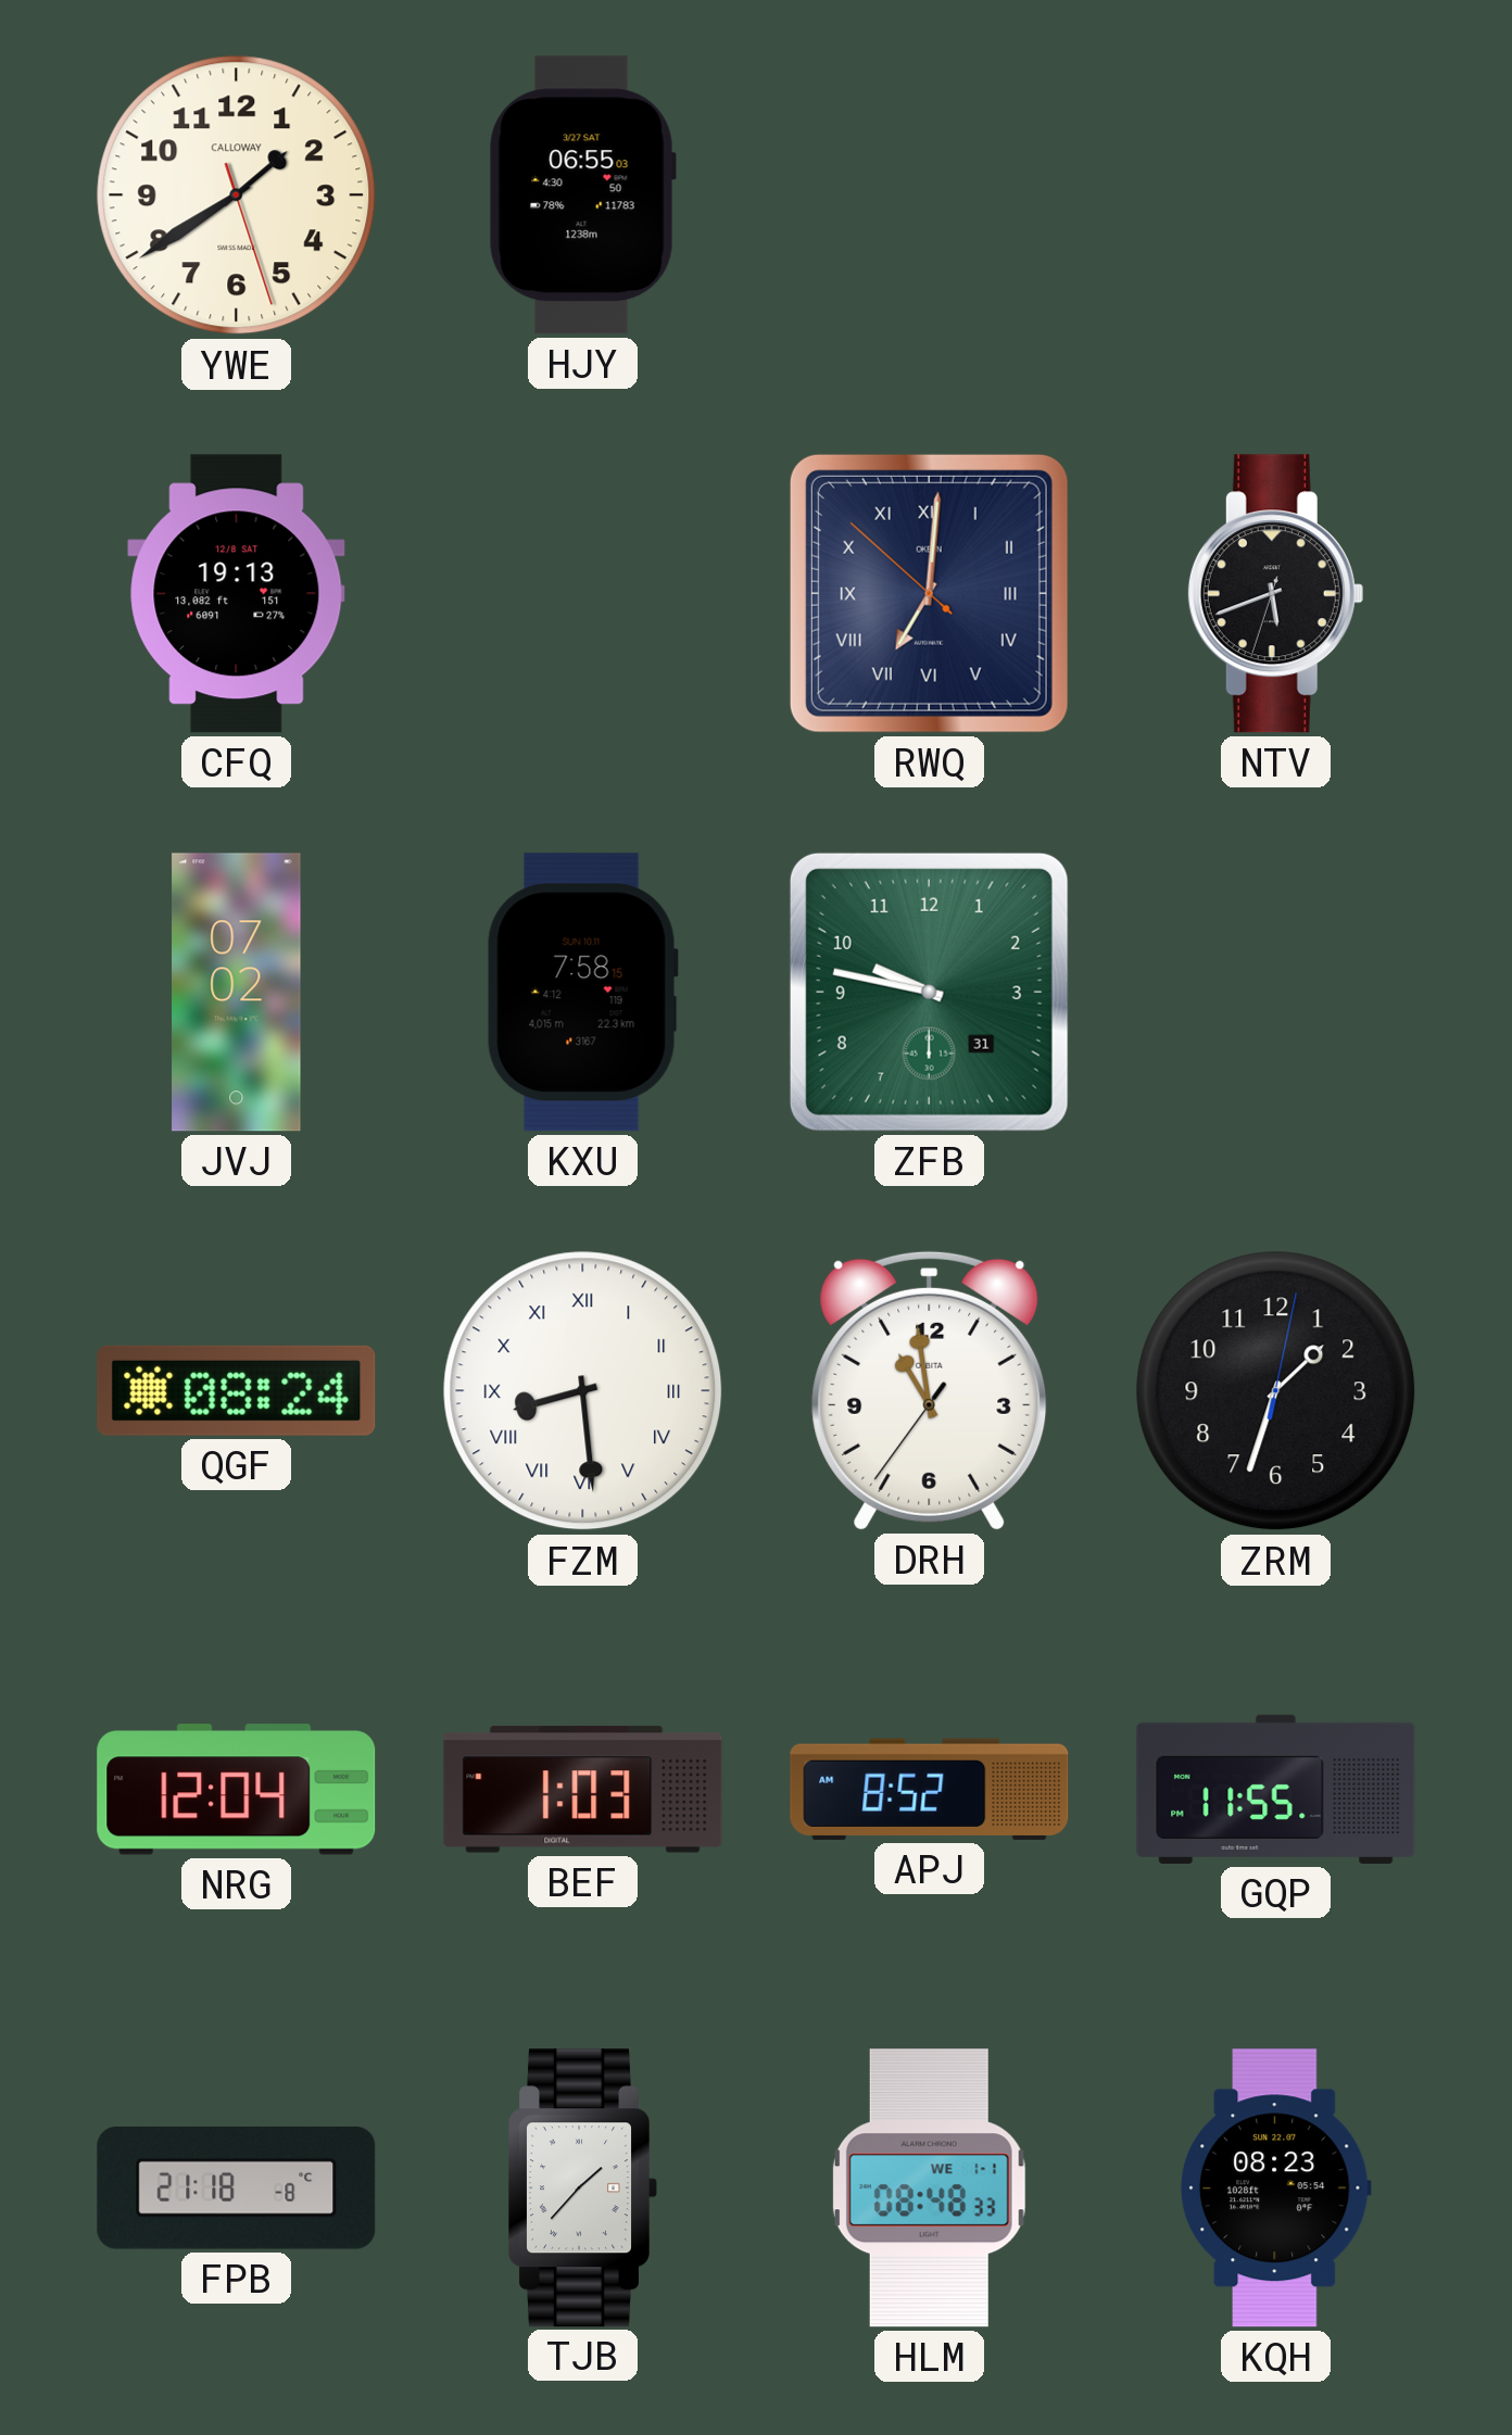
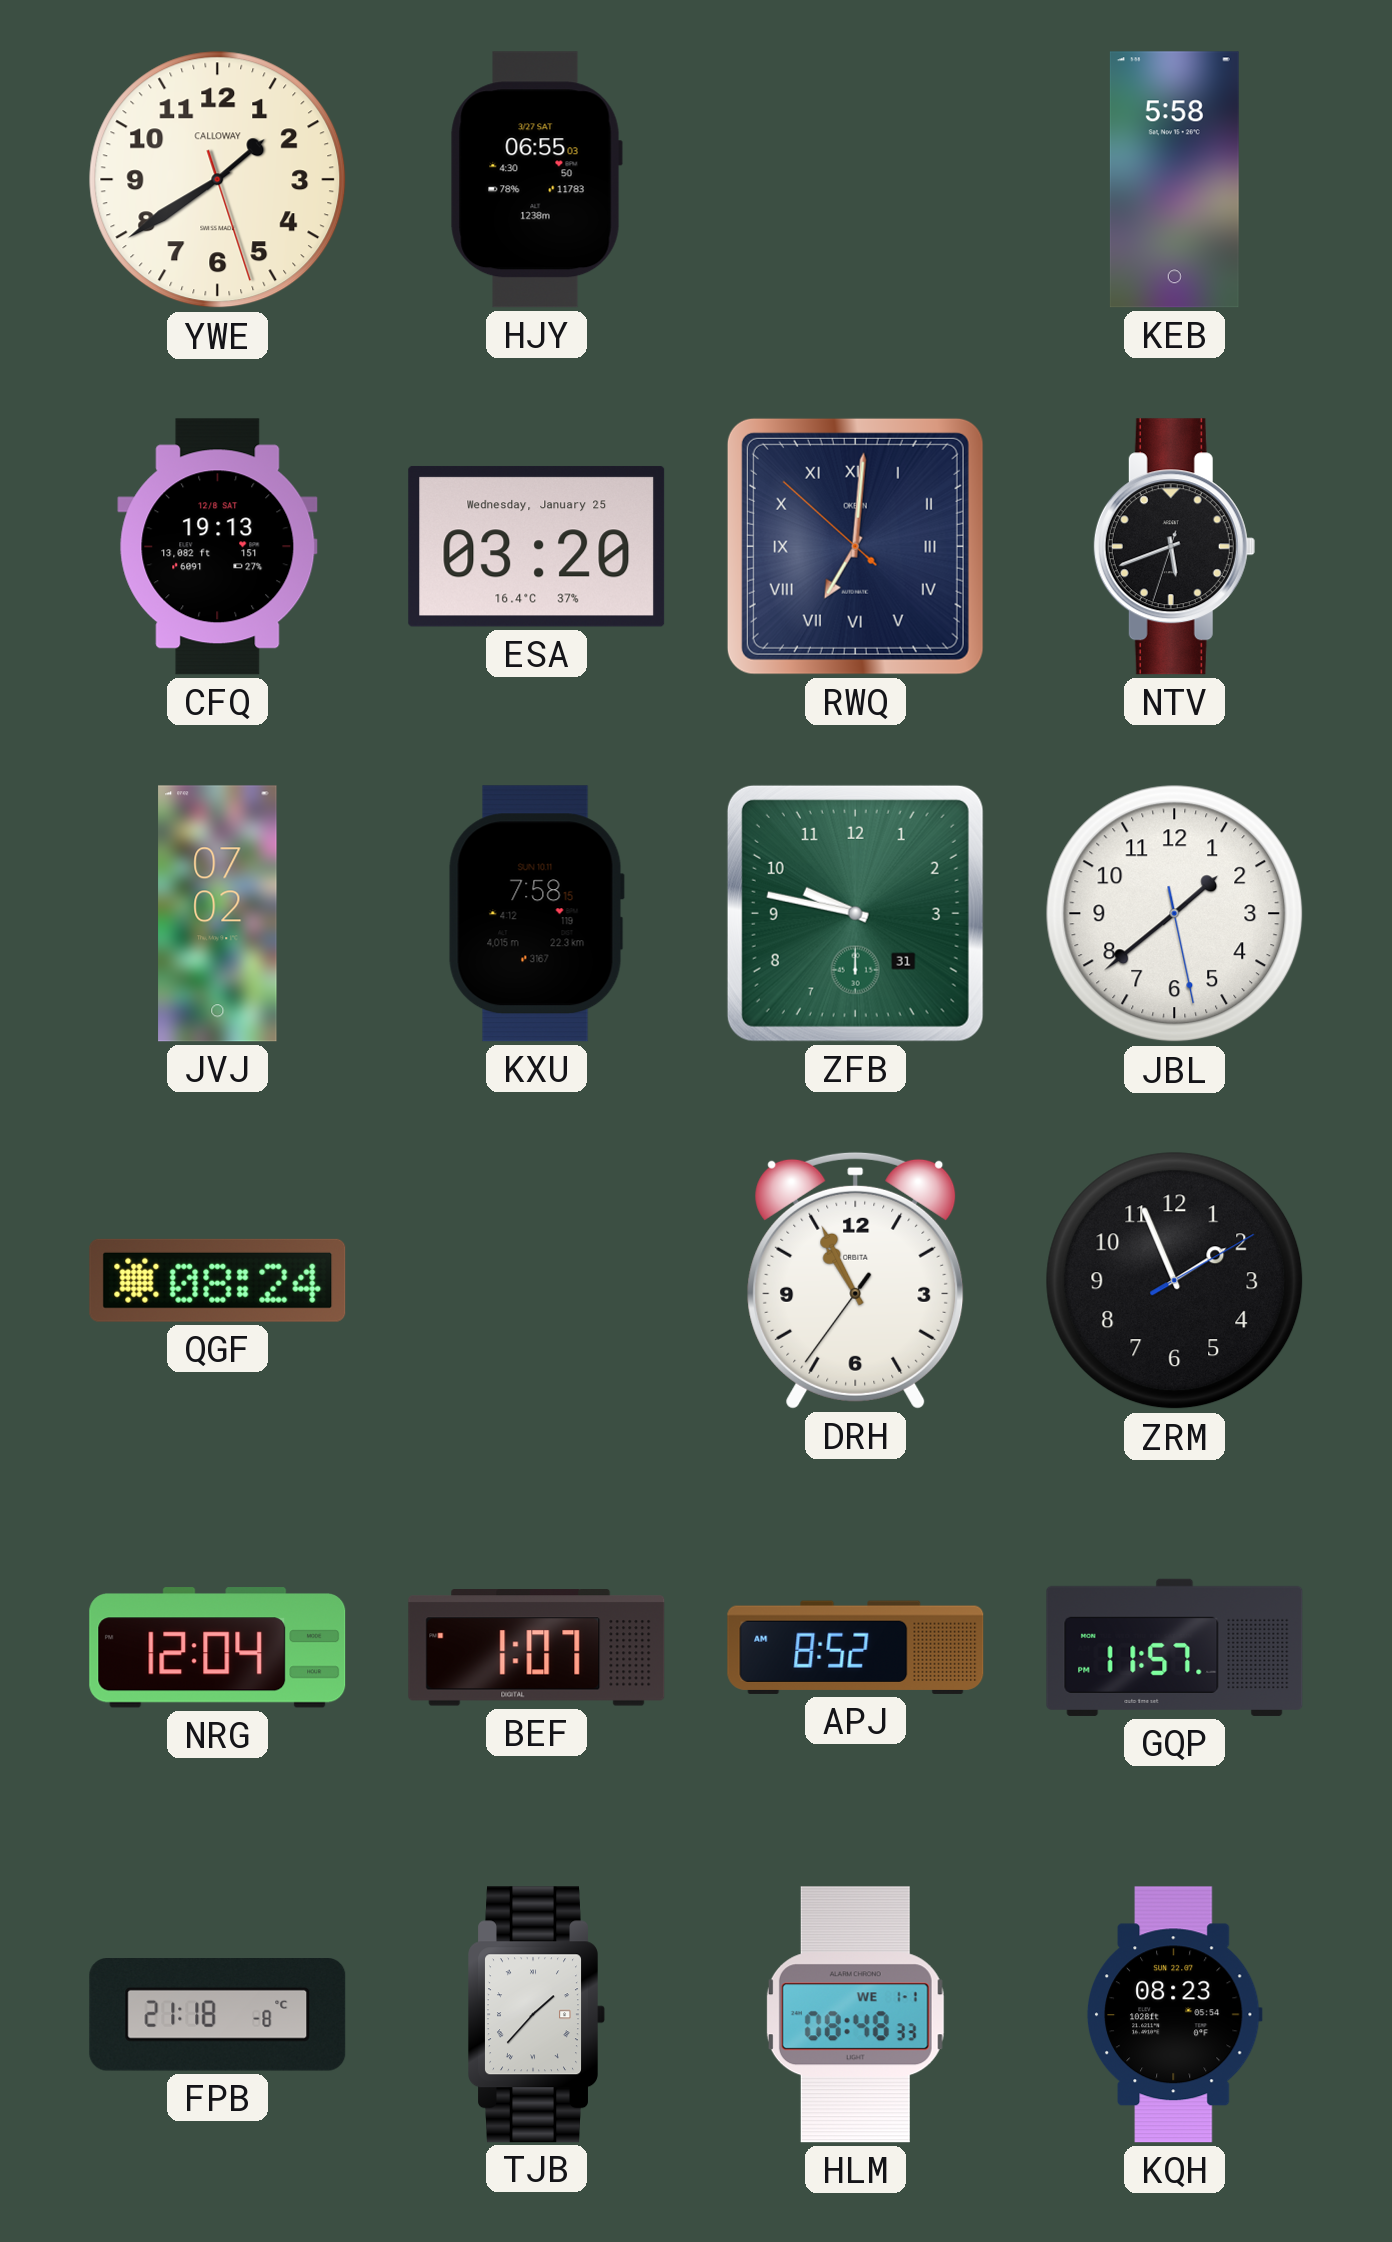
KEB: none -> 5:58 (1174, 180)
ESA: none -> 03:20 (537, 546)
JBL: none -> 1:38 (1175, 914)
FZM: 8:29 -> none (583, 1391)
DRH: 10:58 -> 10:55 (856, 1280)
ZRM: 1:33 -> 1:56 (1175, 1281)
BEF: 1:03 -> 1:07 (537, 1648)
GQP: 11:55 -> 11:57 (1175, 1647)
